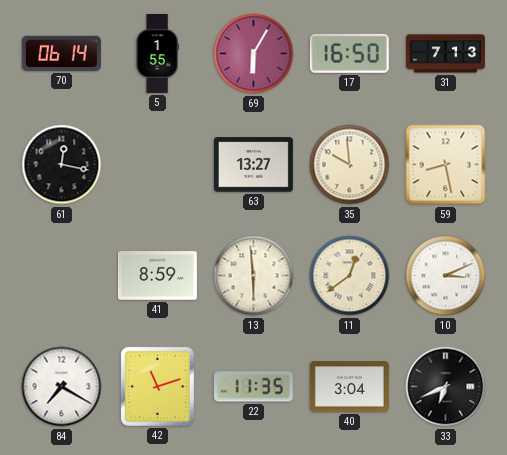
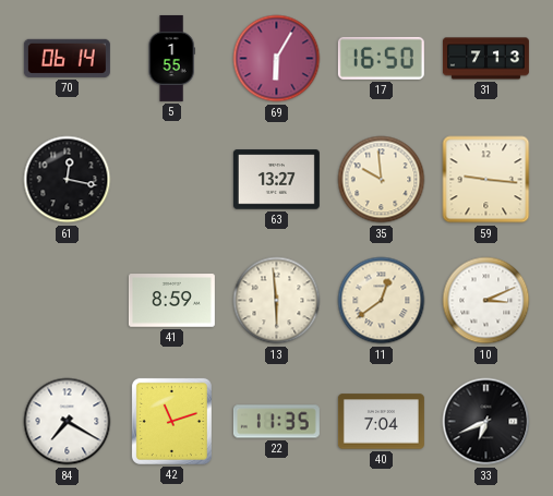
59: 8:28 -> 9:16 (486, 180)
40: 3:04 -> 7:04 (381, 422)
